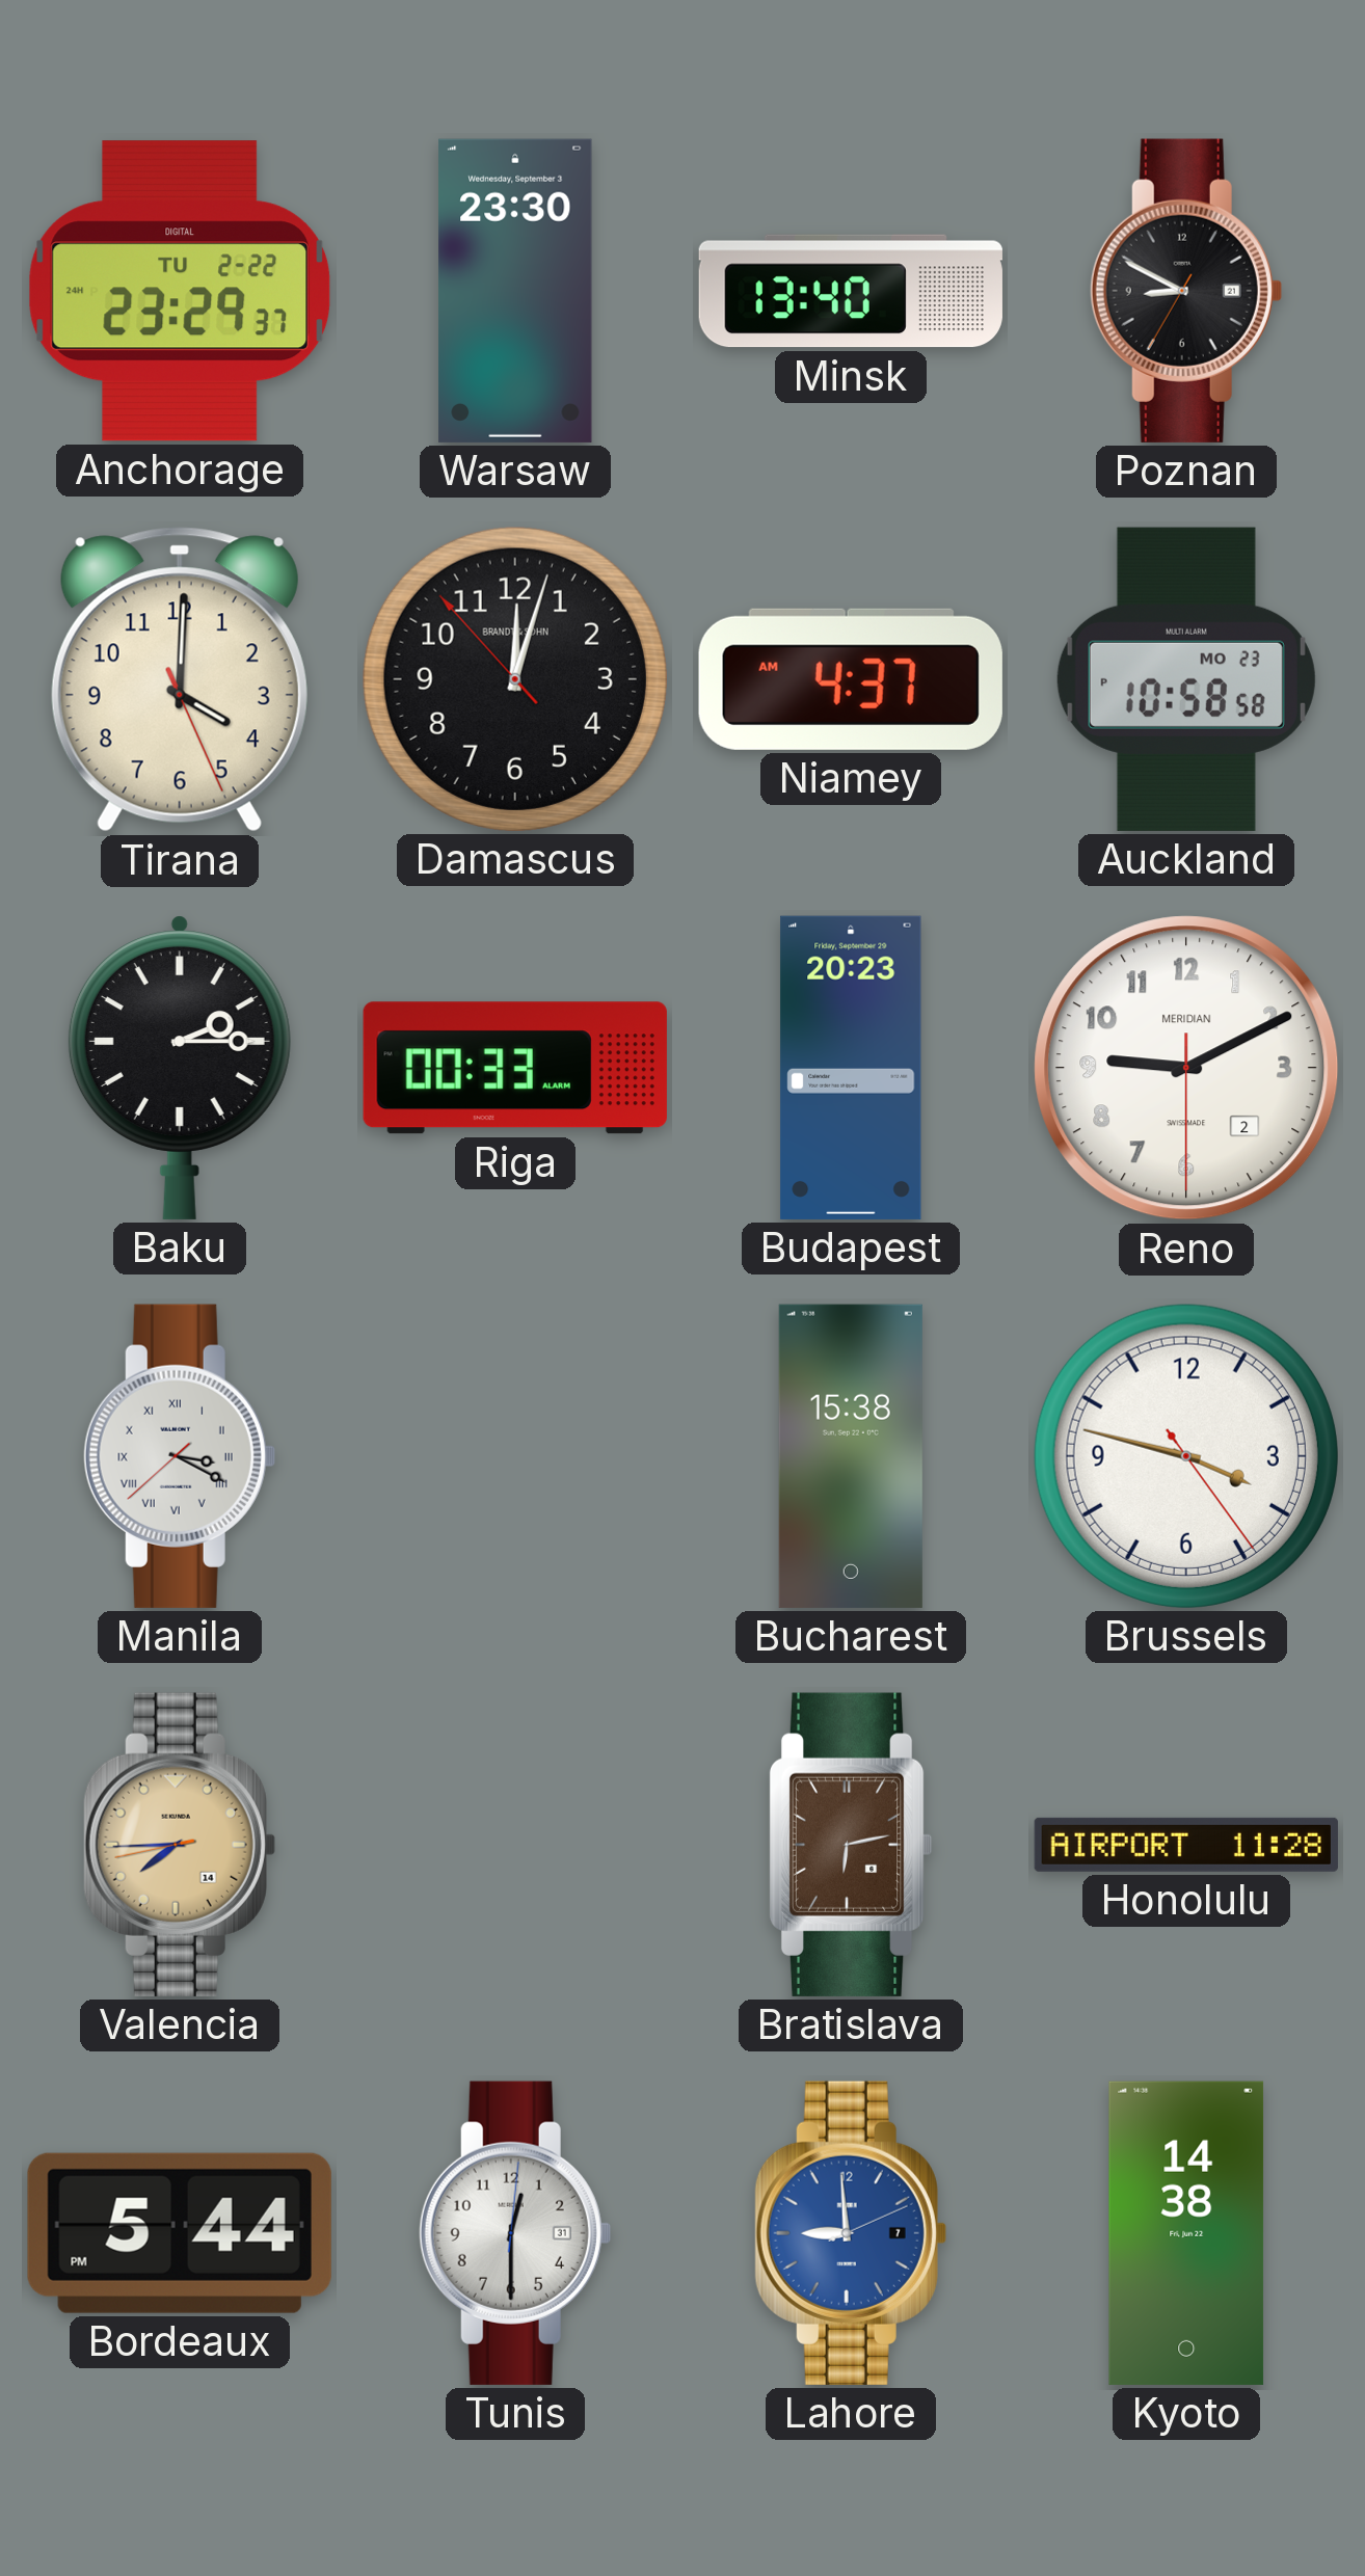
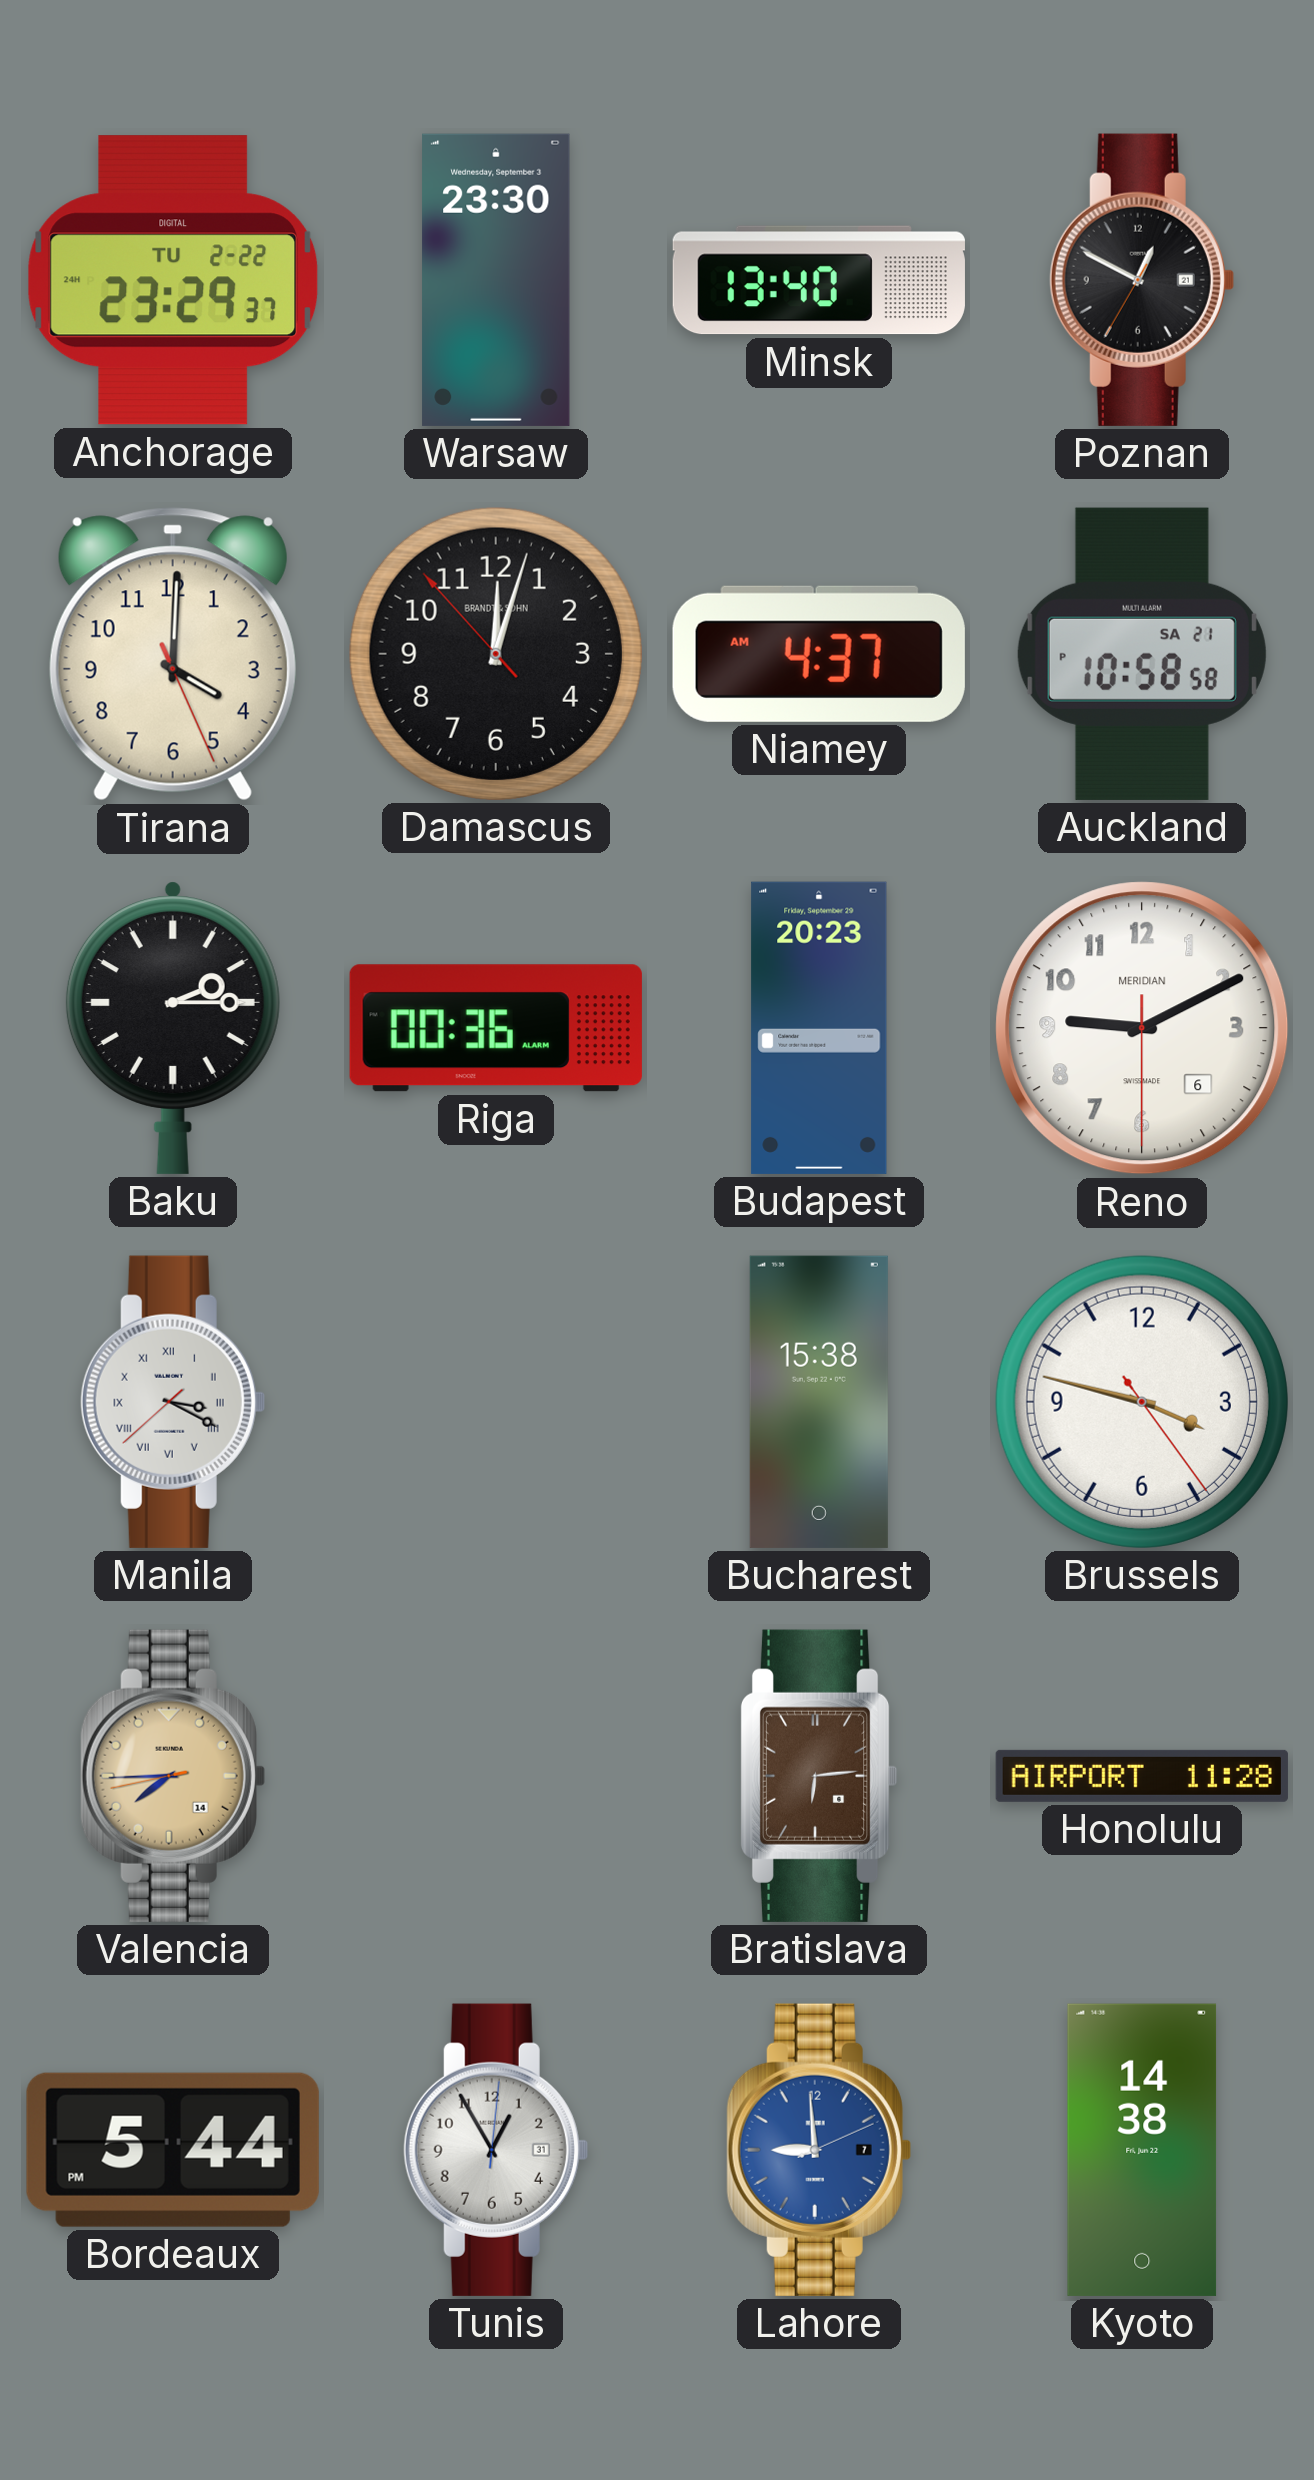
Poznan: 8:49 -> 12:49 (1142, 280)
Auckland date: MO 23 -> SA 21 (1142, 654)
Riga: 00:33 -> 00:36 (496, 1028)
Reno date: 2 -> 6 (1142, 1028)
Bratislava: 6:13 -> 6:14 (819, 1776)
Tunis: 12:30 -> 12:55 (496, 2150)
